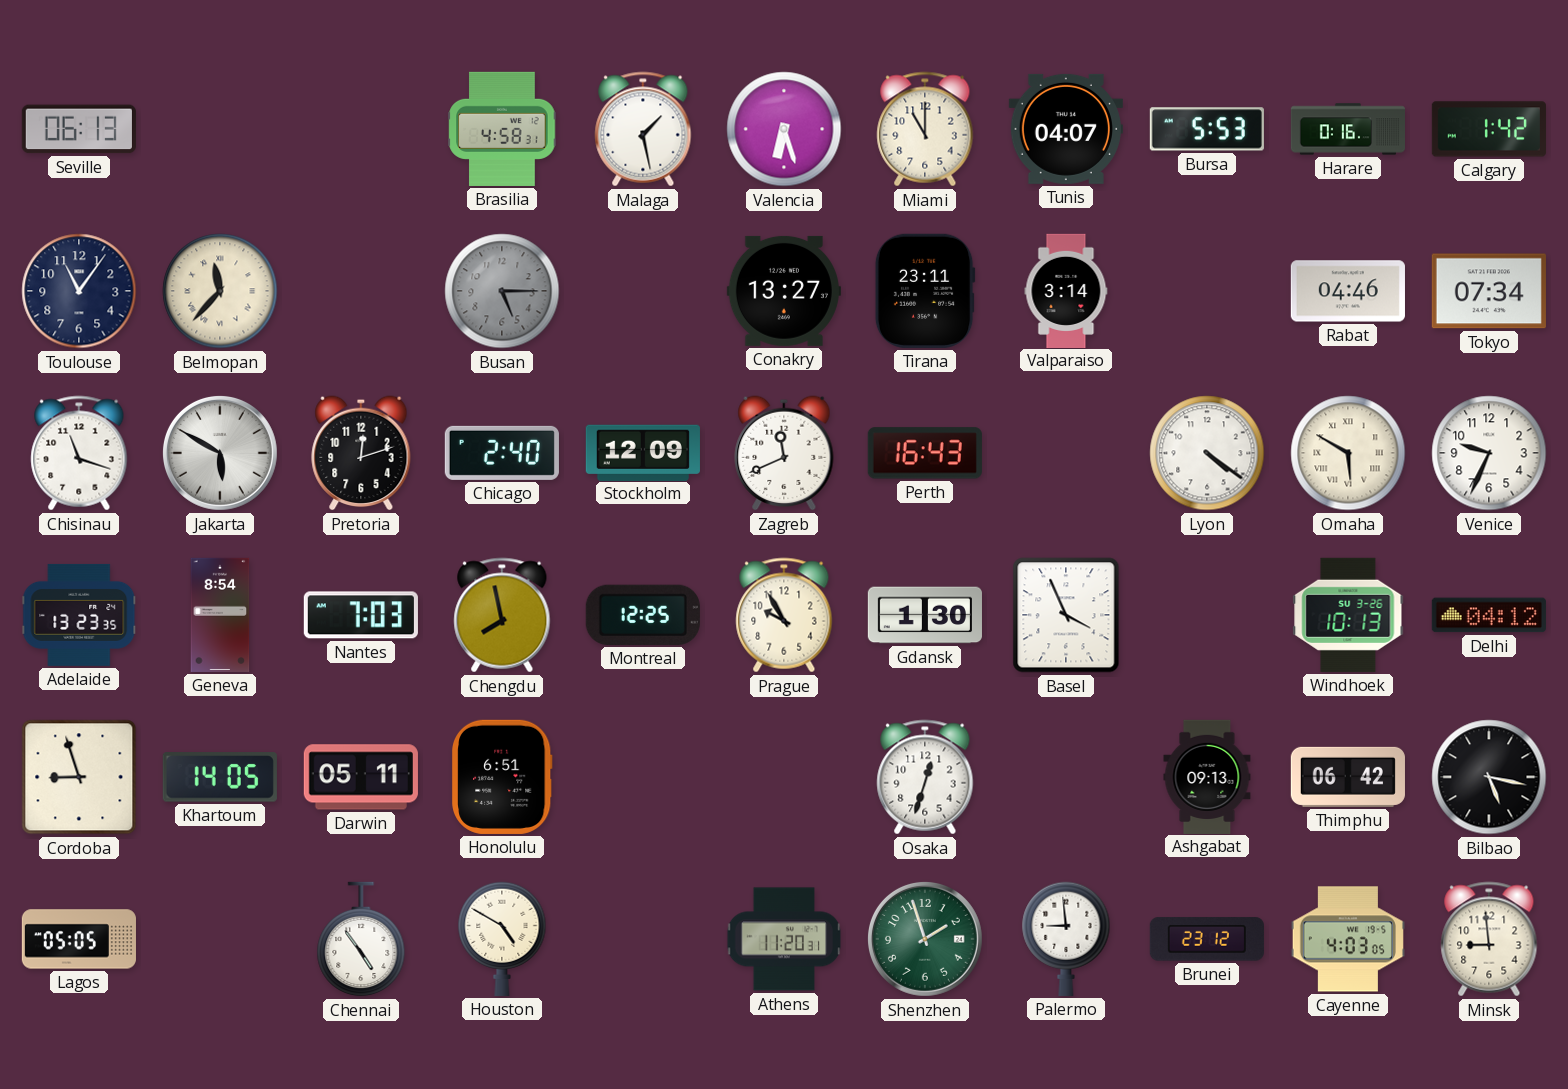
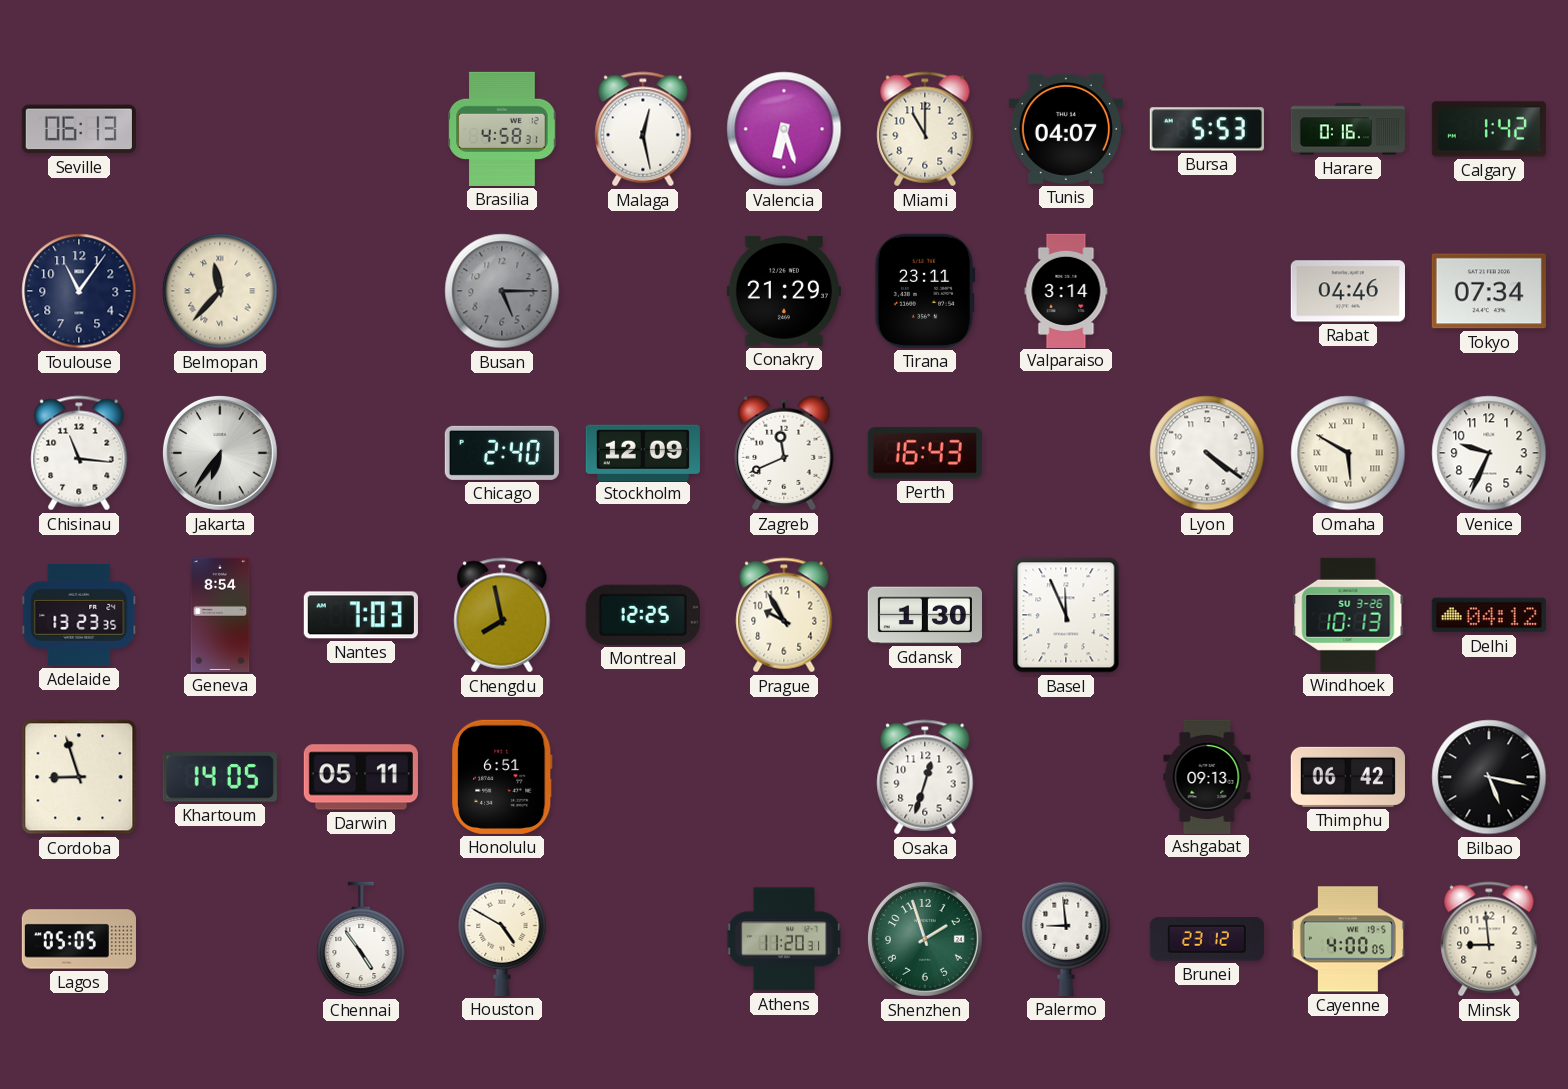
Malaga: 1:28 -> 12:28 (643, 129)
Conakry: 13:27 -> 21:29 (784, 291)
Chisinau: 11:18 -> 11:16 (79, 453)
Jakarta: 5:50 -> 6:36 (220, 453)
Pretoria: 12:12 -> none (361, 453)
Basel: 3:56 -> 11:56 (1066, 615)
Cayenne: 4:03 -> 4:00 (1348, 939)
